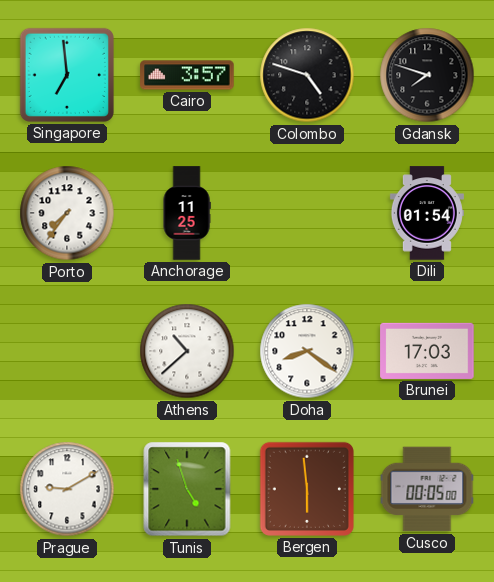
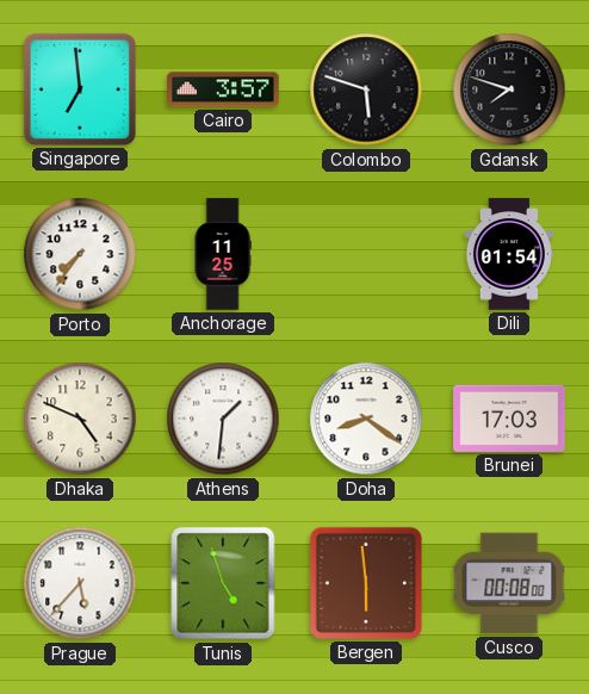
Colombo: 4:48 -> 5:48 (366, 89)
Dhaka: none -> 4:49 (80, 419)
Athens: 10:38 -> 1:31 (223, 419)
Prague: 9:10 -> 5:37 (80, 583)
Cusco: 00:05 -> 00:08 (509, 583)
